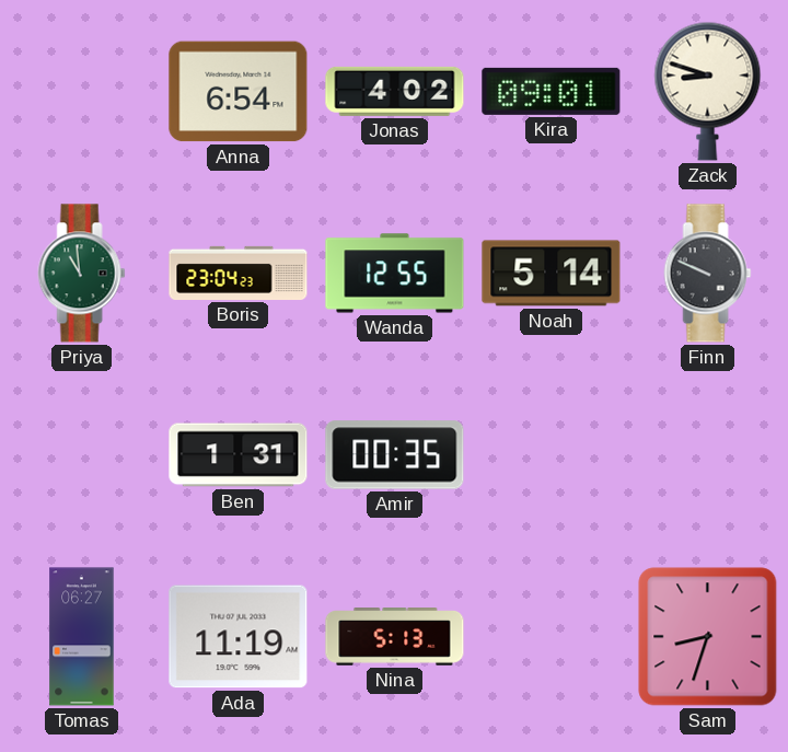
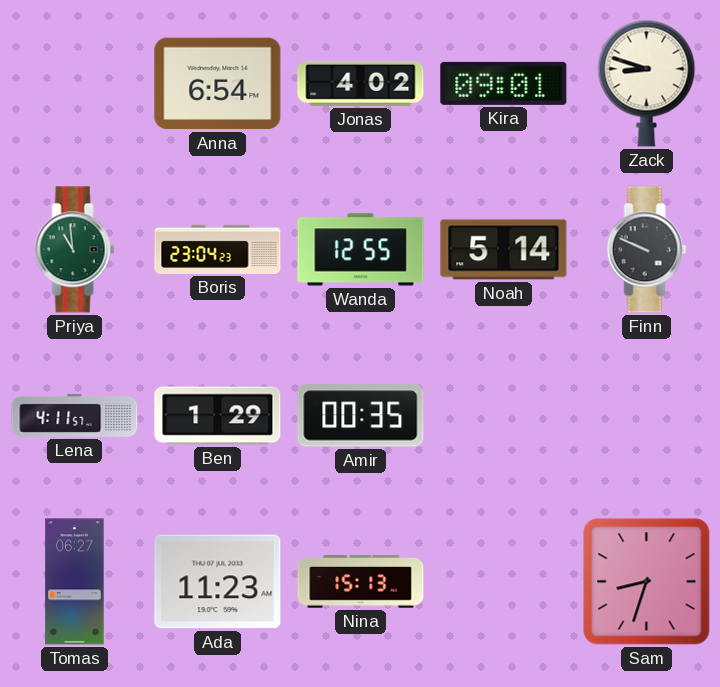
Lena: none -> 4:11 (75, 415)
Ben: 1:31 -> 1:29 (218, 416)
Ada: 11:19 -> 11:23 (218, 582)
Nina: 5:13 -> 15:13 (361, 582)
